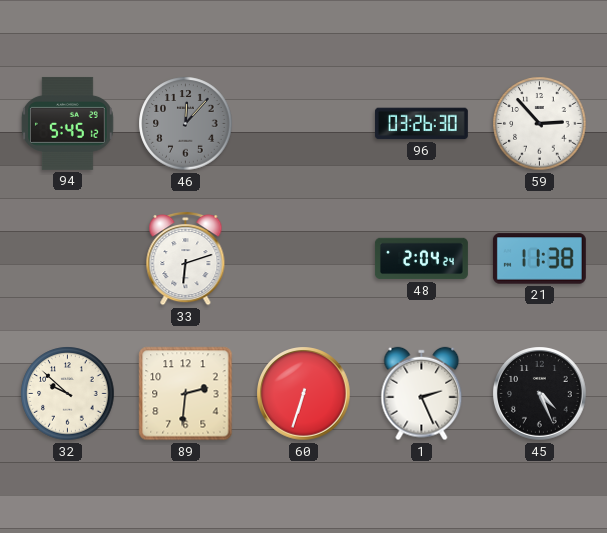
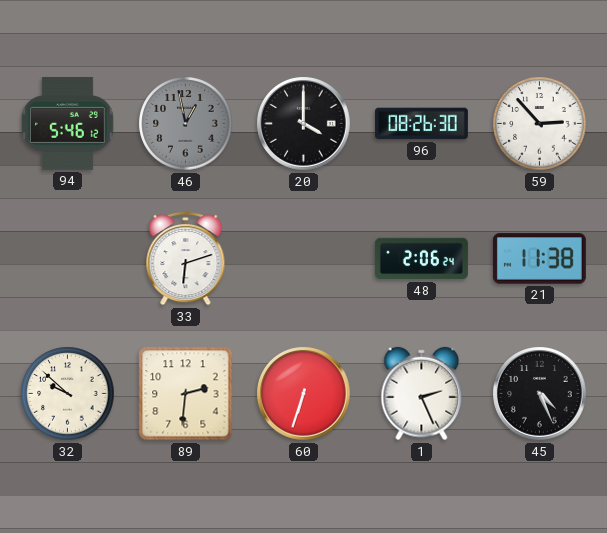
94: 5:45 -> 5:46 (68, 123)
46: 12:07 -> 12:58 (186, 124)
20: none -> 4:00 (304, 124)
96: 03:26 -> 08:26 (421, 124)
48: 2:04 -> 2:06 (422, 259)
